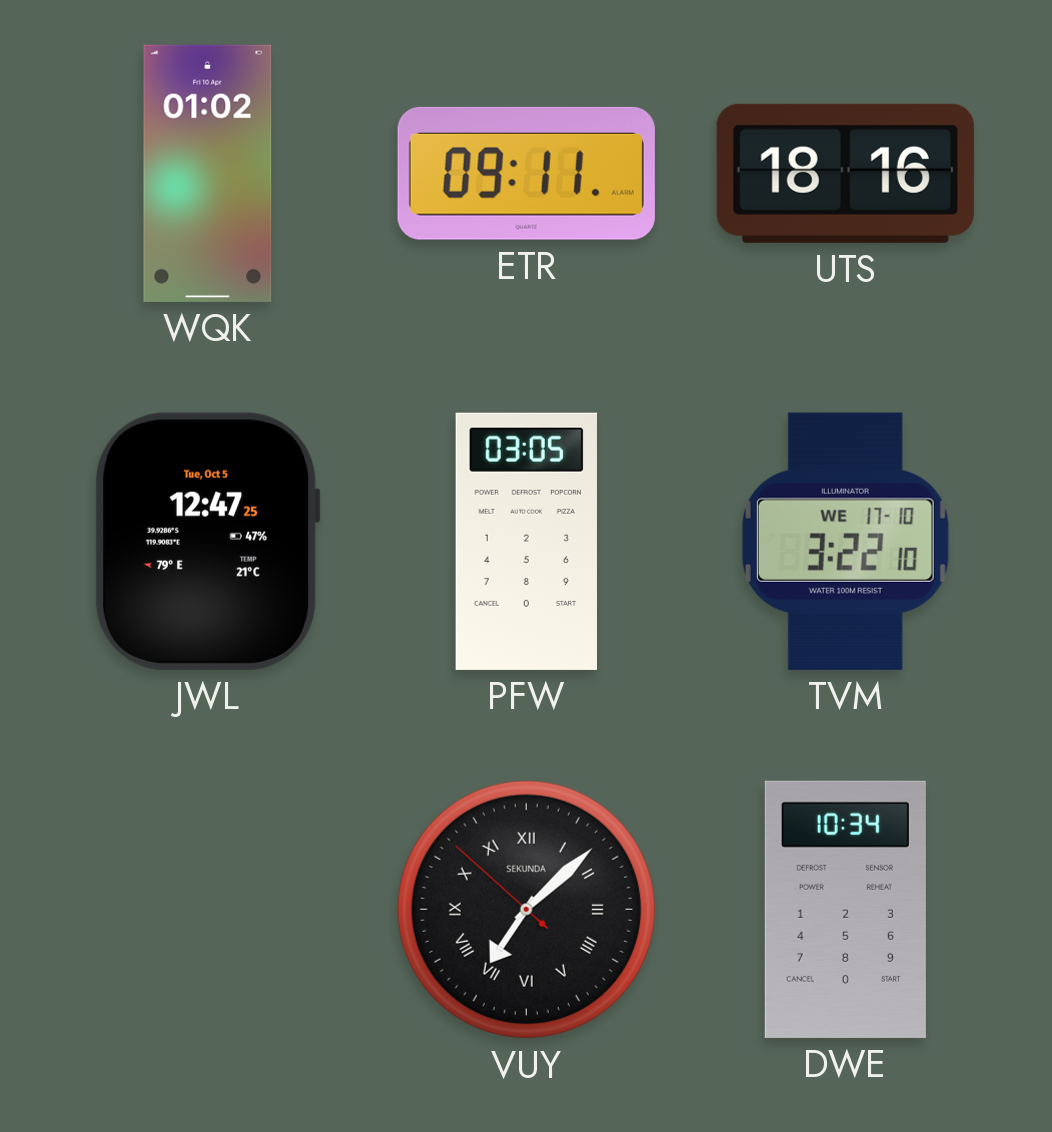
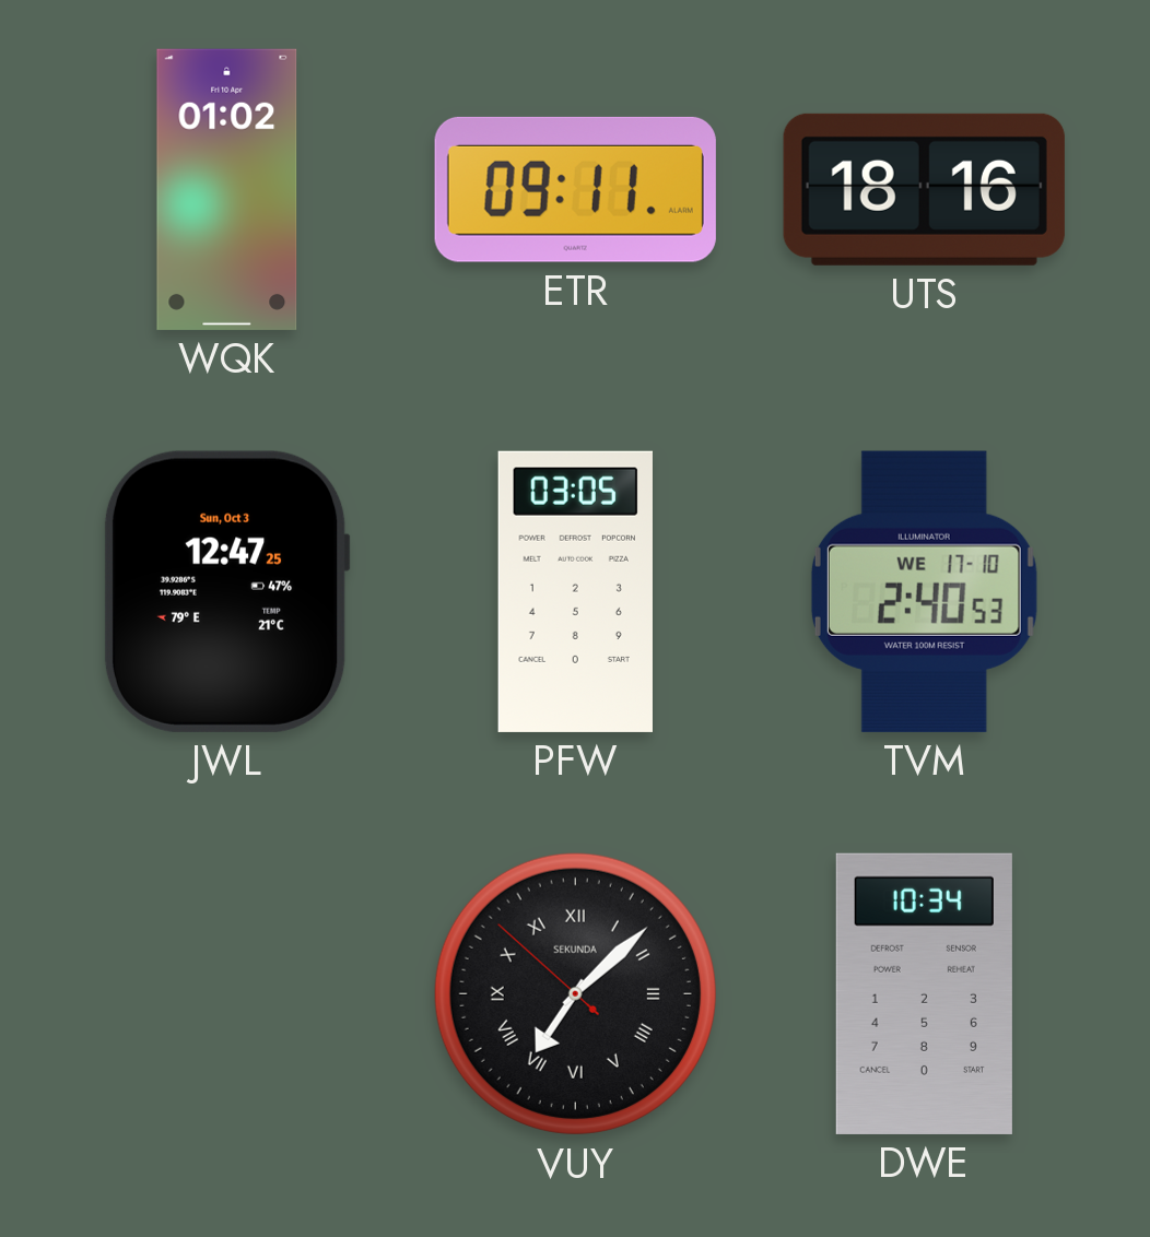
JWL date: Tue, Oct 5 -> Sun, Oct 3 (226, 591)
TVM: 3:22 -> 2:40 (924, 591)
